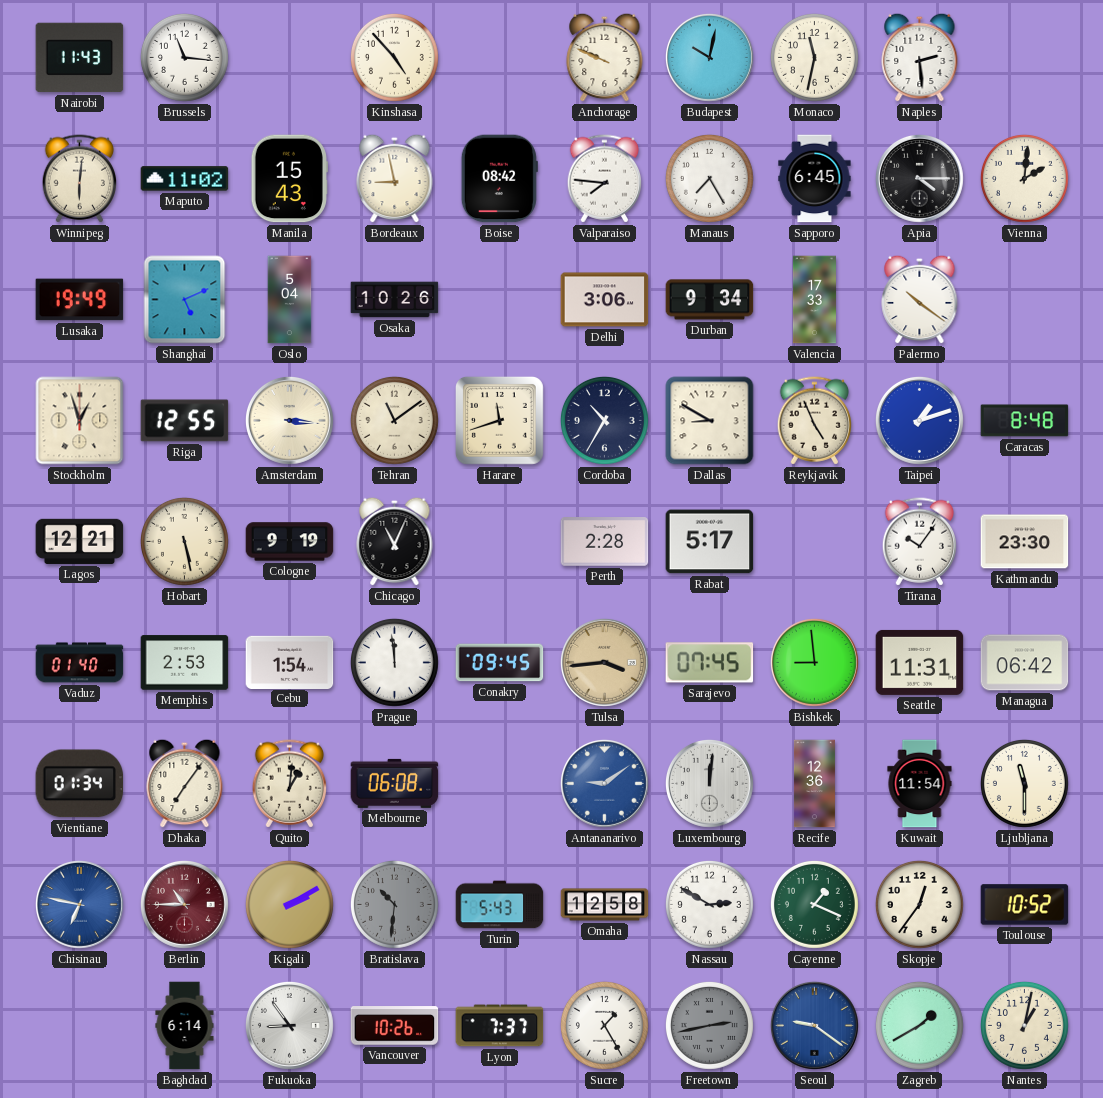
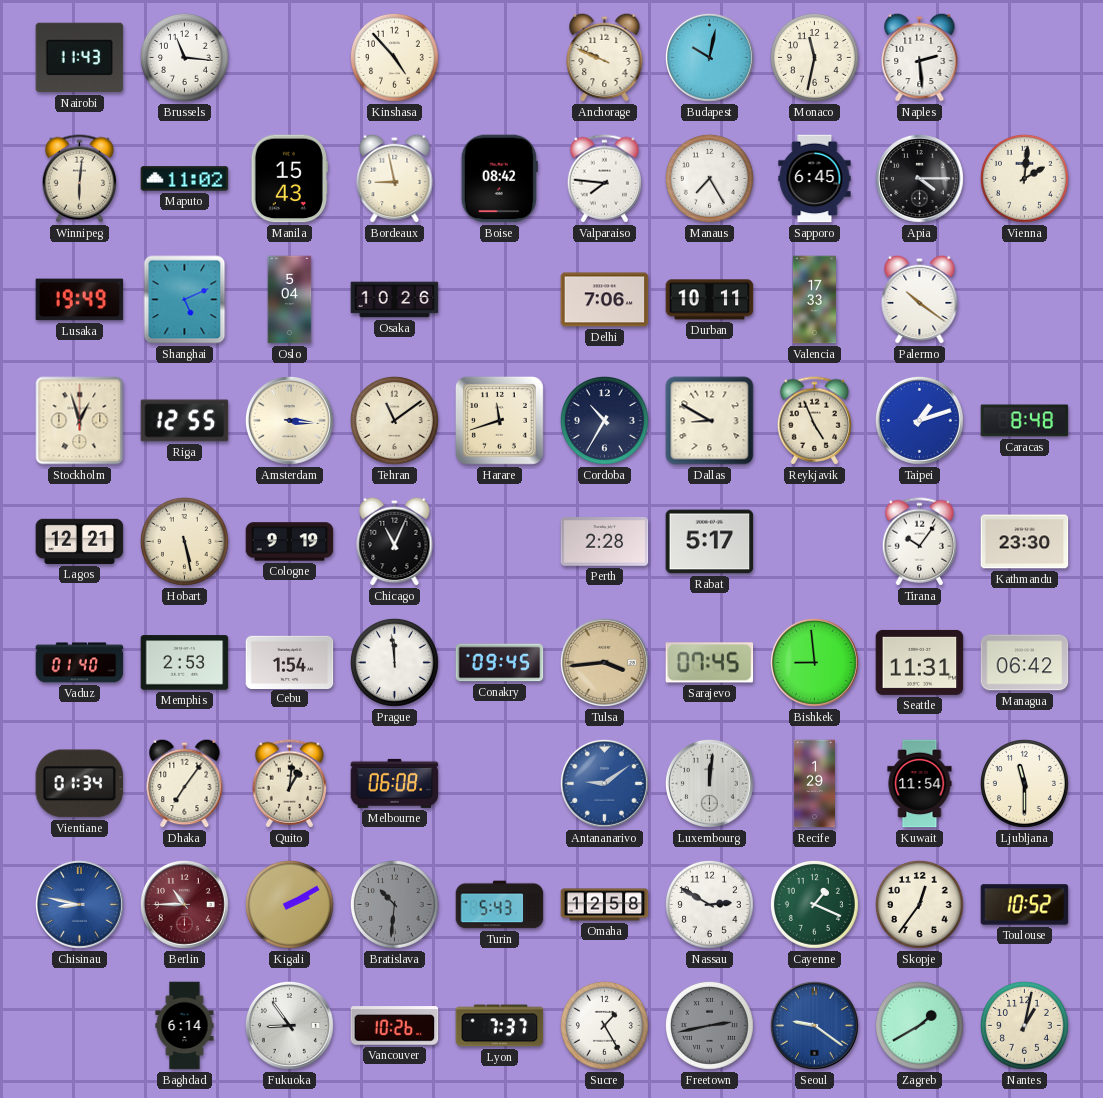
Delhi: 3:06 -> 7:06 (605, 300)
Durban: 9:34 -> 10:11 (710, 300)
Recife: 12:36 -> 1:29 (814, 784)
Chisinau: 6:47 -> 8:47 (79, 904)
